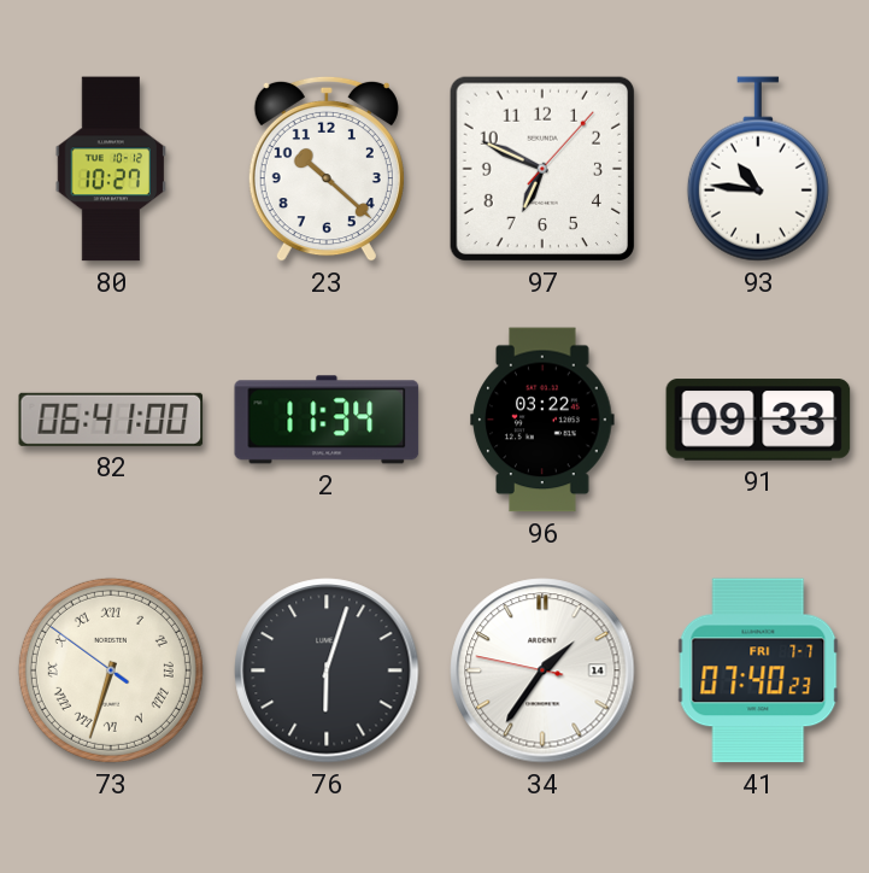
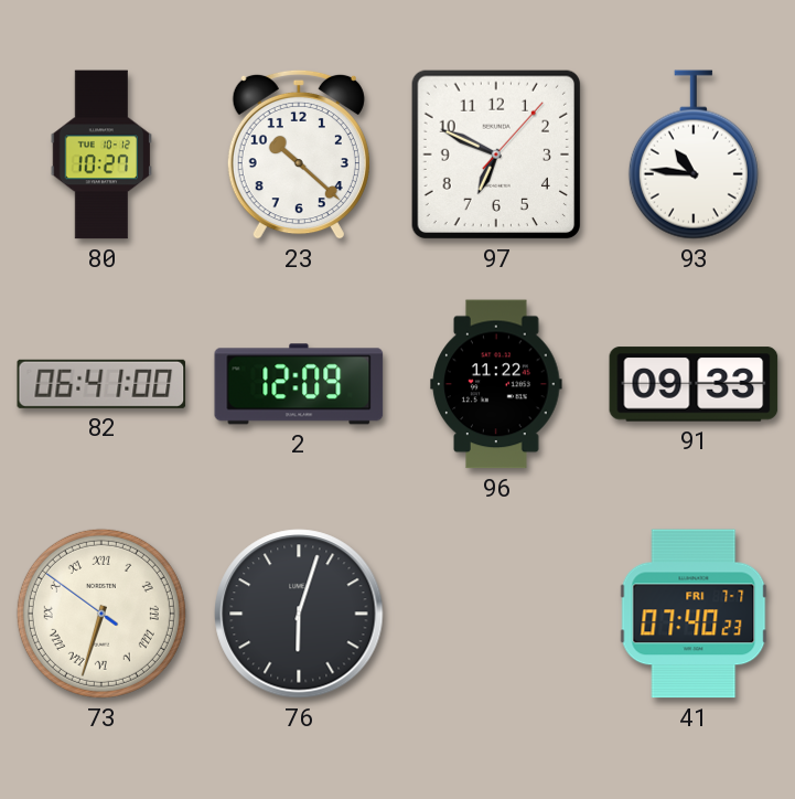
2: 11:34 -> 12:09 (299, 384)
96: 03:22 -> 11:22 (496, 384)
34: 1:35 -> none (542, 670)
